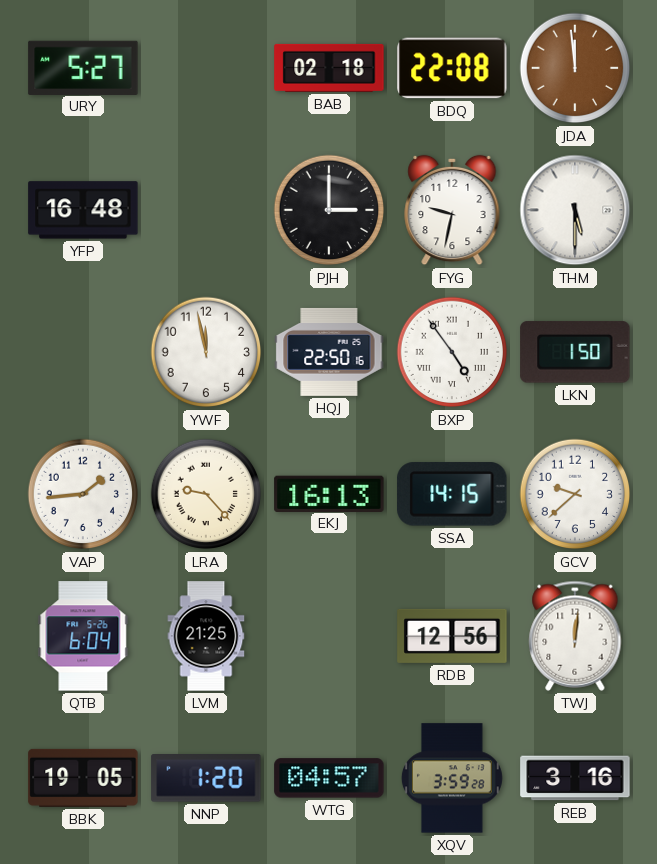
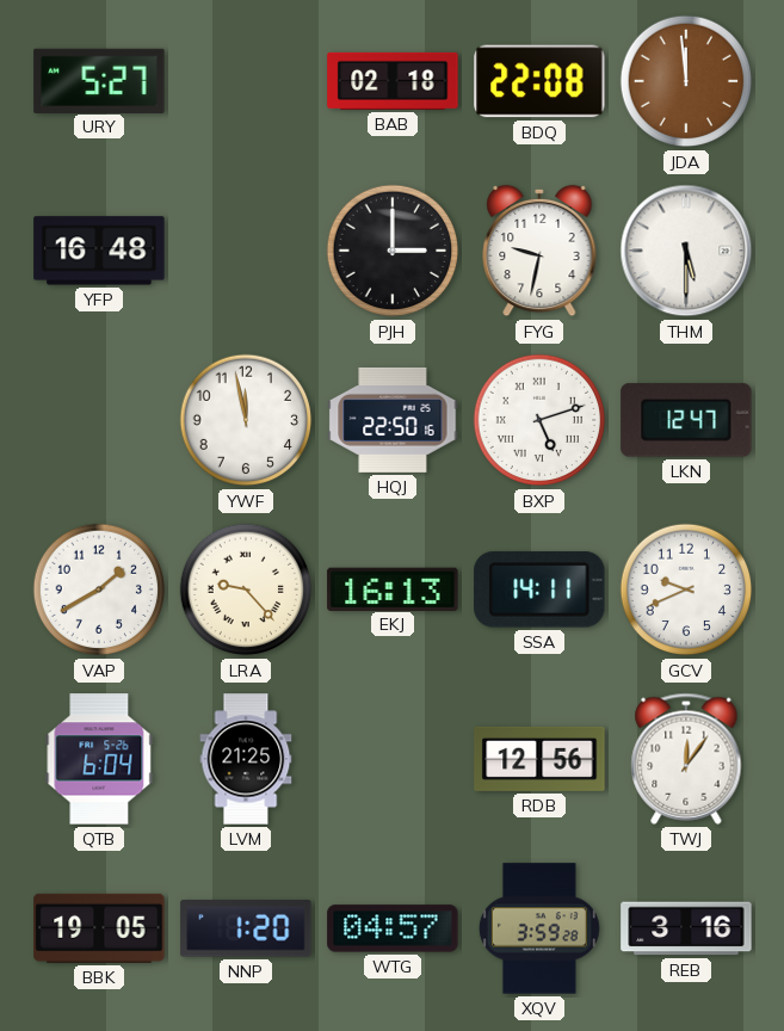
BXP: 4:54 -> 5:12 (539, 420)
LKN: 1:50 -> 12:47 (686, 420)
VAP: 1:44 -> 1:40 (99, 589)
SSA: 14:15 -> 14:11 (539, 589)
GCV: 9:38 -> 9:41 (686, 589)
TWJ: 12:01 -> 12:06 (686, 759)
